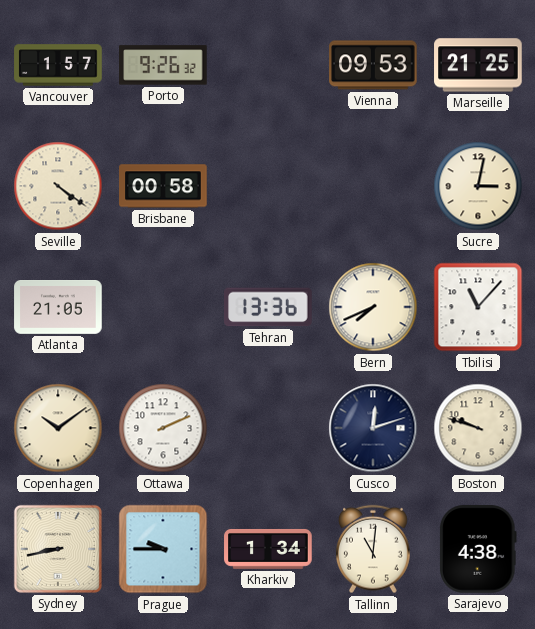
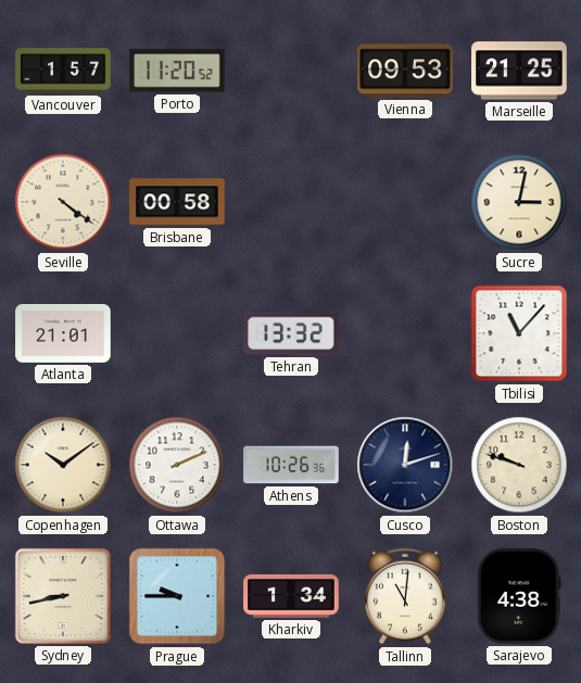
Porto: 9:26 -> 11:20 (177, 71)
Atlanta: 21:05 -> 21:01 (63, 334)
Tehran: 13:36 -> 13:32 (291, 333)
Bern: 7:41 -> none (373, 307)
Athens: none -> 10:26 (291, 465)
